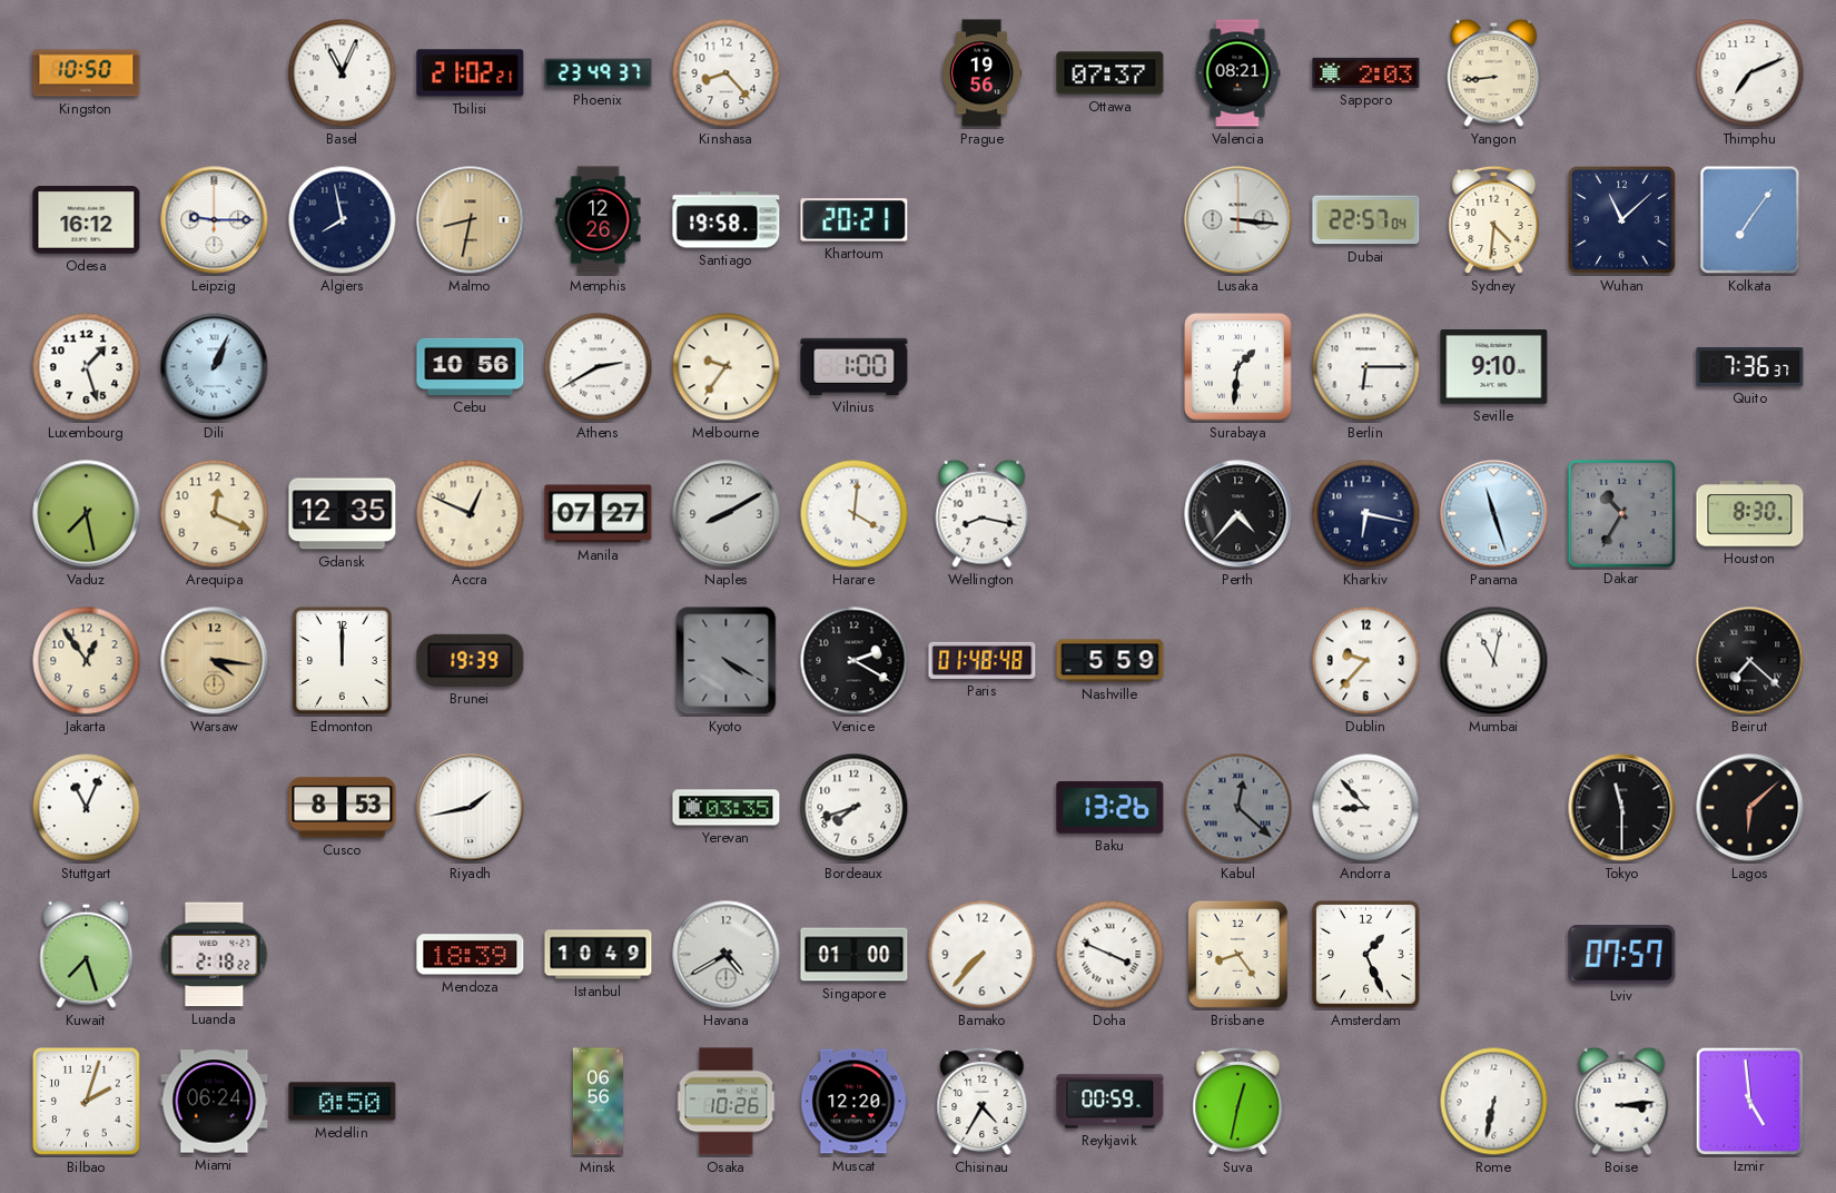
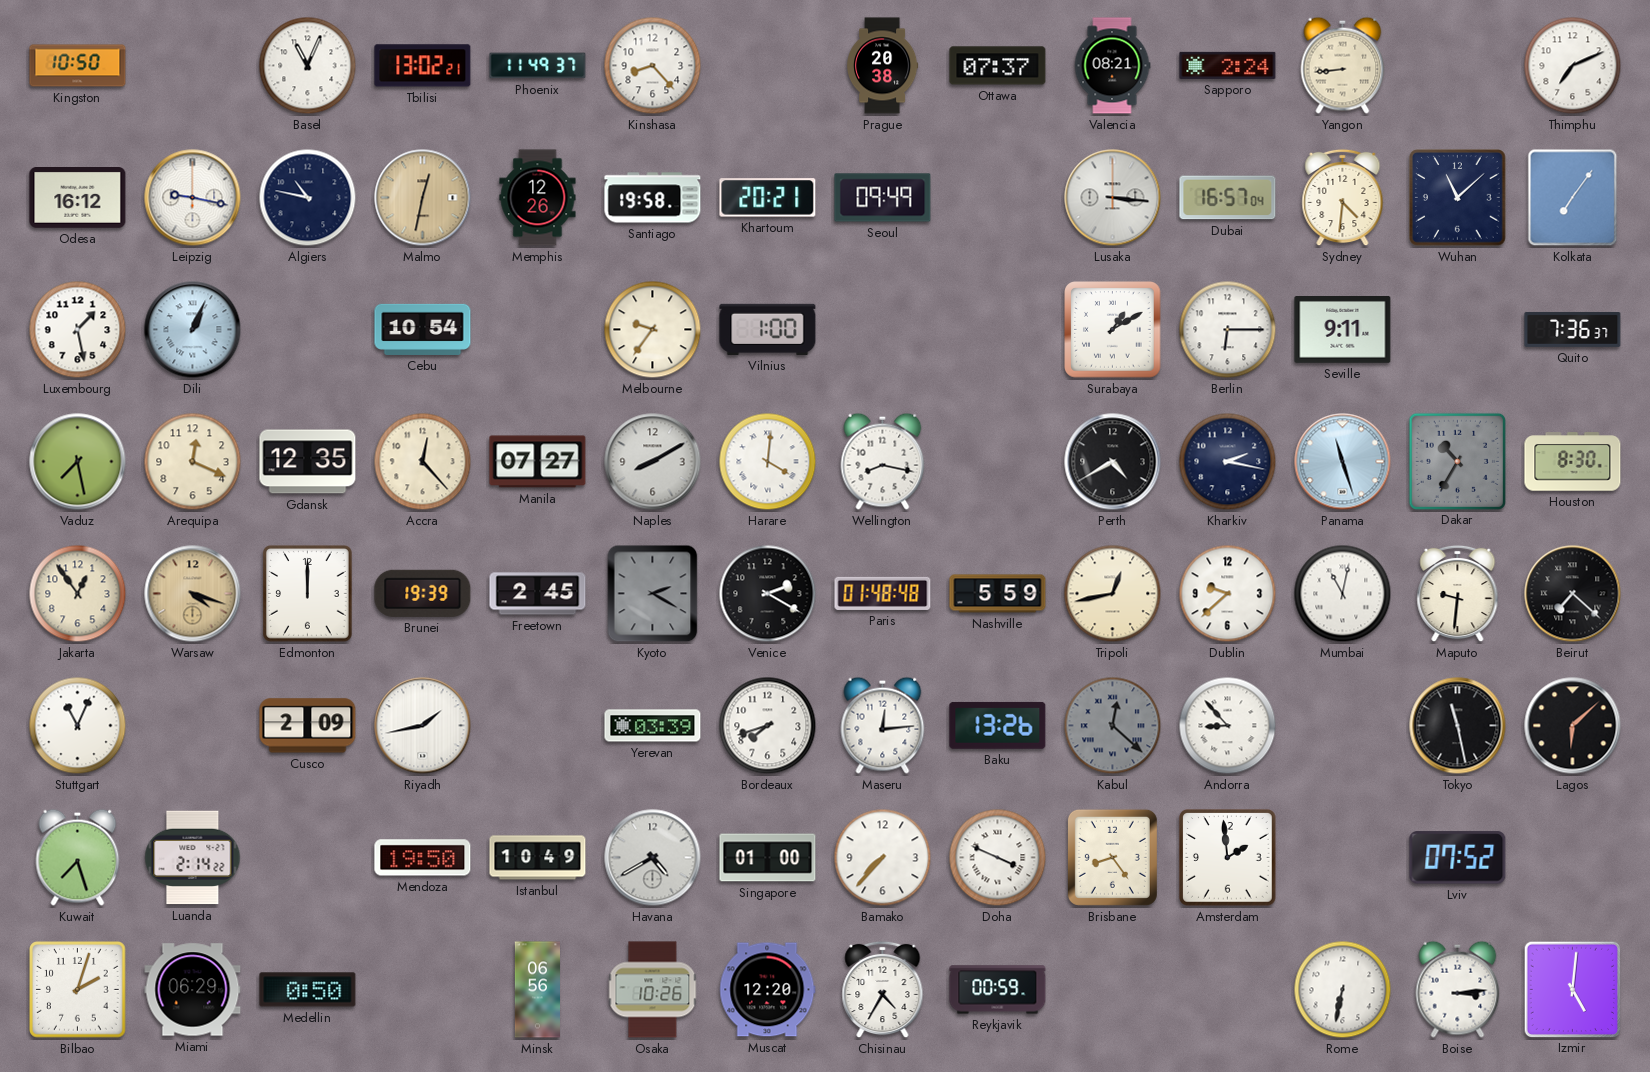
Tbilisi: 21:02 -> 13:02 (423, 66)
Phoenix: 23:49 -> 11:49 (538, 66)
Prague: 19:56 -> 20:38 (882, 66)
Sapporo: 2:03 -> 2:24 (1228, 65)
Leipzig: 9:15 -> 9:17 (193, 198)
Algiers: 7:58 -> 10:47 (308, 198)
Malmo: 8:32 -> 12:32 (423, 198)
Seoul: none -> 09:49 (883, 198)
Dubai: 22:57 -> 16:57 (1228, 198)
Luxembourg: 1:27 -> 1:28 (78, 330)
Cebu: 10:56 -> 10:54 (423, 329)
Athens: 2:40 -> none (599, 367)
Surabaya: 1:31 -> 1:10 (1113, 330)
Seville: 9:10 -> 9:11 (1343, 330)
Accra: 12:49 -> 12:23 (423, 462)
Perth: 4:37 -> 4:40 (1113, 462)
Kharkiv: 6:17 -> 2:17 (1228, 462)
Warsaw: 4:16 -> 4:18 (193, 594)
Freetown: none -> 2:45 (538, 594)
Kyoto: 4:20 -> 2:20 (653, 594)
Tripoli: none -> 12:43 (1113, 594)
Dublin: 9:37 -> 9:38 (1228, 594)
Maputo: none -> 9:31 (1458, 594)
Cusco: 8:53 -> 2:09 (308, 726)
Yerevan: 03:35 -> 03:39 (653, 726)
Maseru: none -> 12:14 (883, 725)
Tokyo: 11:30 -> 11:28 (1458, 726)
Luanda: 2:18 -> 2:14 (193, 858)
Mendoza: 18:39 -> 19:50 (423, 858)
Amsterdam: 1:26 -> 1:59 (1228, 858)
Lviv: 07:57 -> 07:52 (1458, 858)
Miami: 06:24 -> 06:29 (193, 990)
Suva: 12:32 -> none (1238, 1102)
Izmir: 4:59 -> 5:01 (1572, 989)
